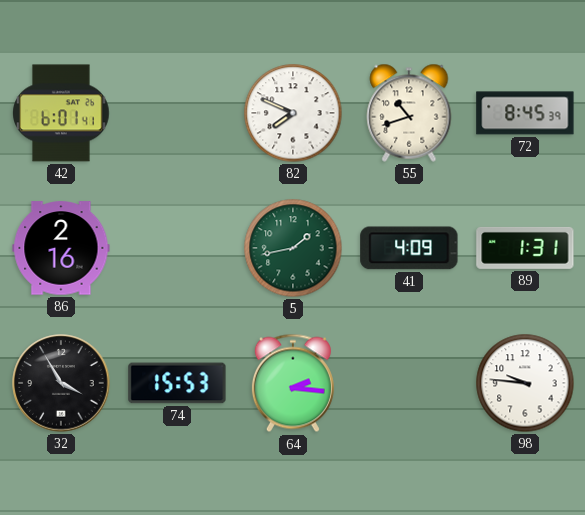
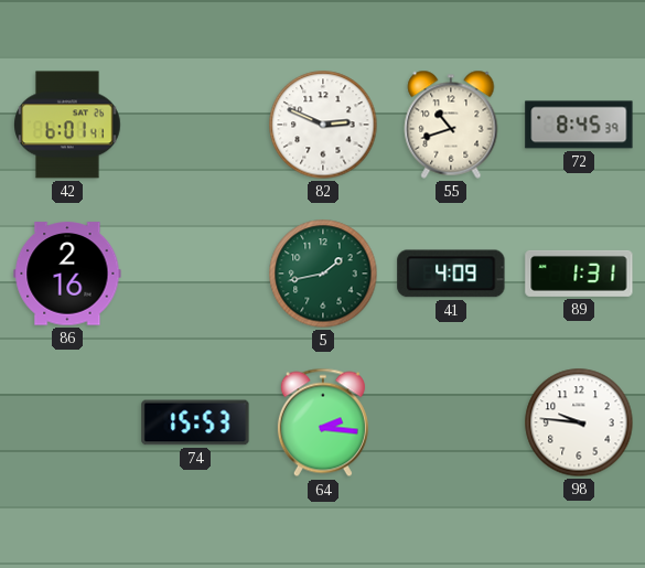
82: 7:49 -> 2:49 (323, 125)
32: 3:55 -> none (61, 383)
